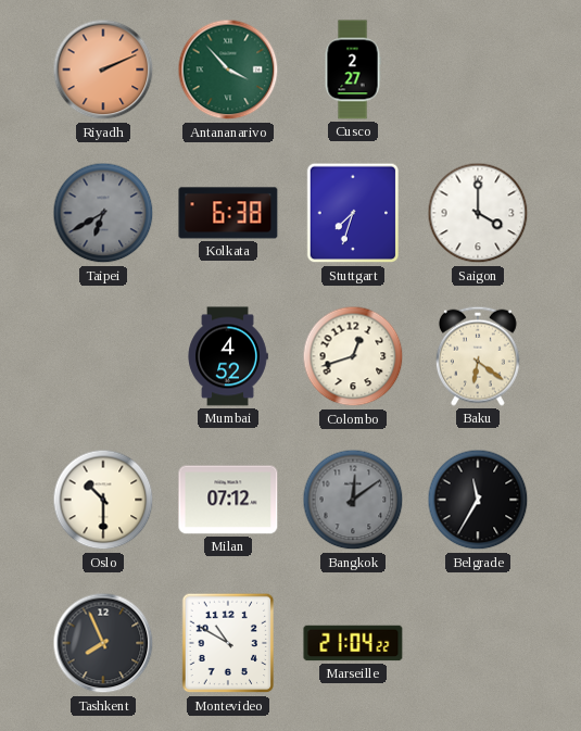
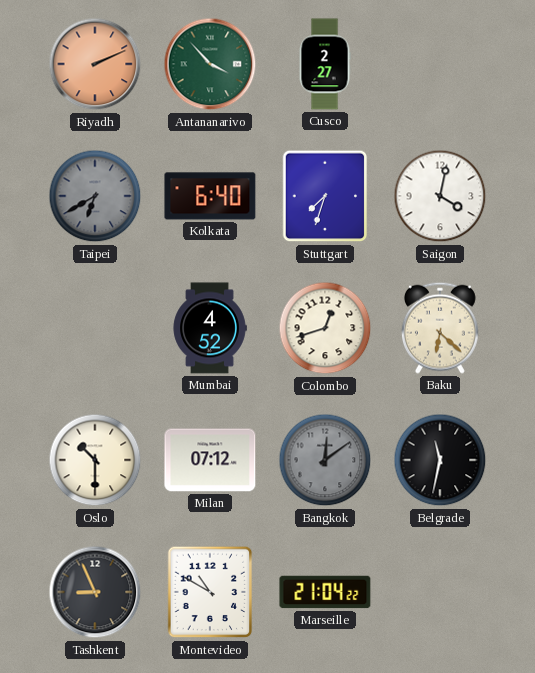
Kolkata: 6:38 -> 6:40 (210, 196)
Saigon: 4:00 -> 4:02 (440, 196)
Baku: 6:21 -> 6:22 (440, 328)
Belgrade: 11:35 -> 11:32 (440, 460)
Tashkent: 7:56 -> 8:56 (95, 592)
